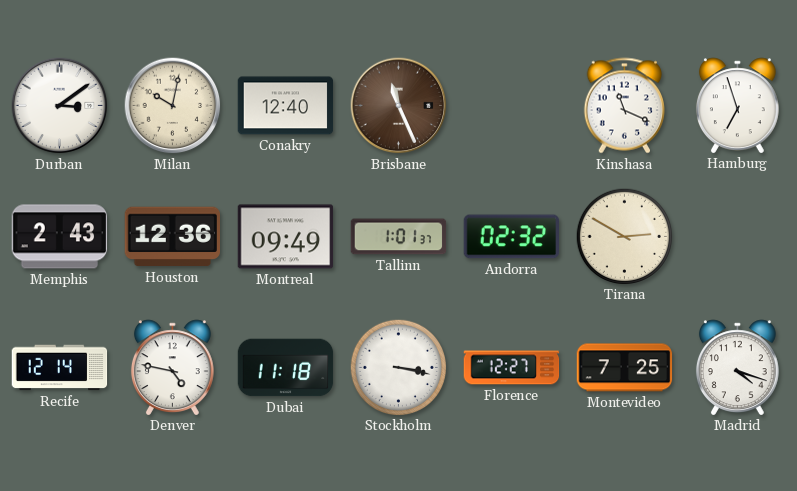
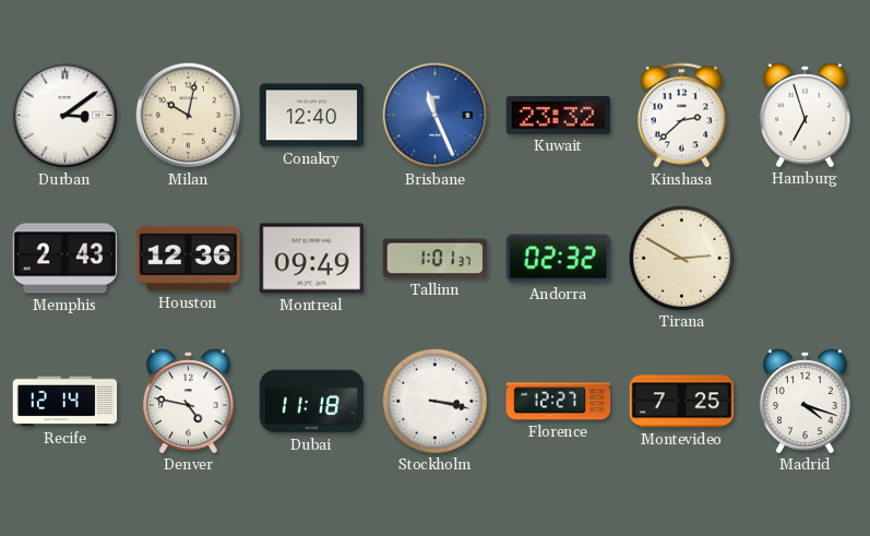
Brisbane dial: brown -> blue (436, 116)
Kuwait: none -> 23:32 (559, 116)
Kinshasa: 11:19 -> 2:38 (681, 116)
